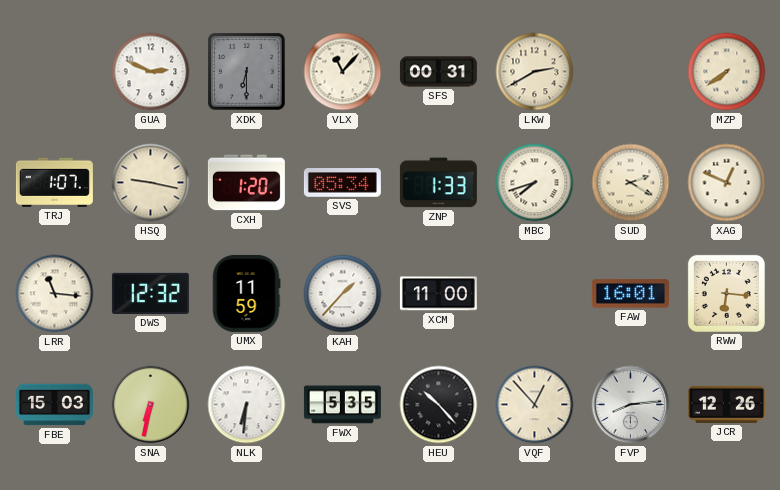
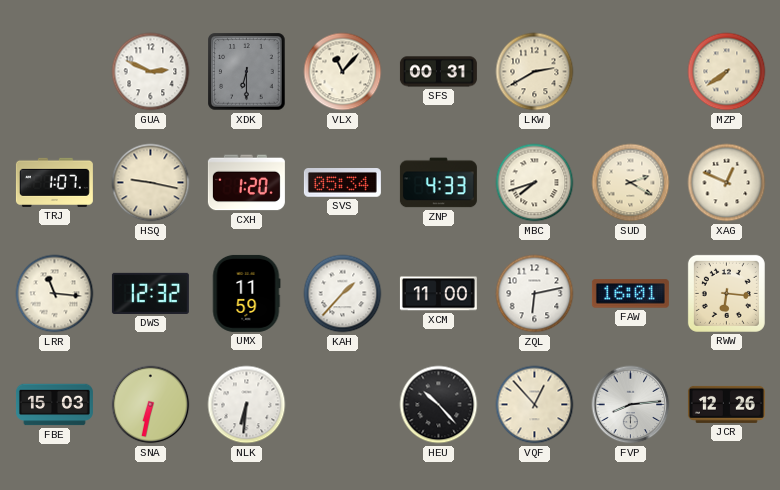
ZNP: 1:33 -> 4:33 (438, 183)
ZQL: none -> 6:13 (535, 294)
FWX: 5:35 -> none (342, 405)
